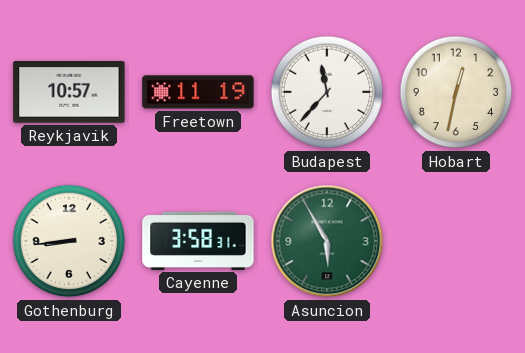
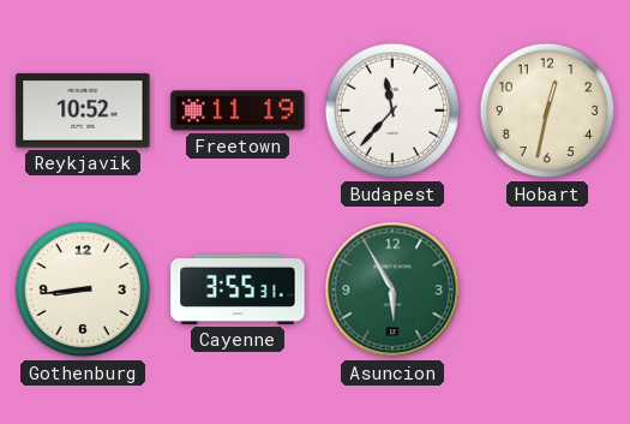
Reykjavik: 10:57 -> 10:52 (83, 111)
Cayenne: 3:58 -> 3:55 (238, 289)
